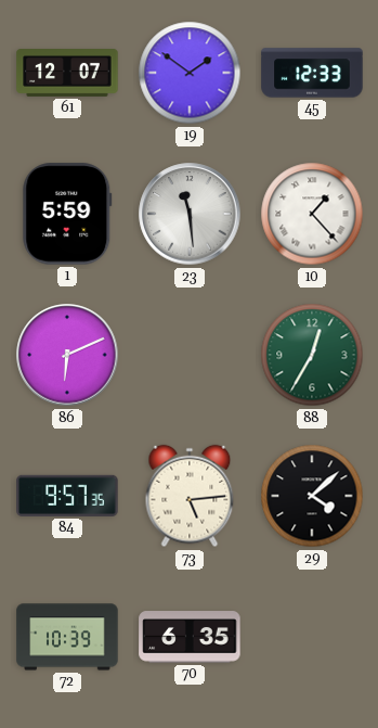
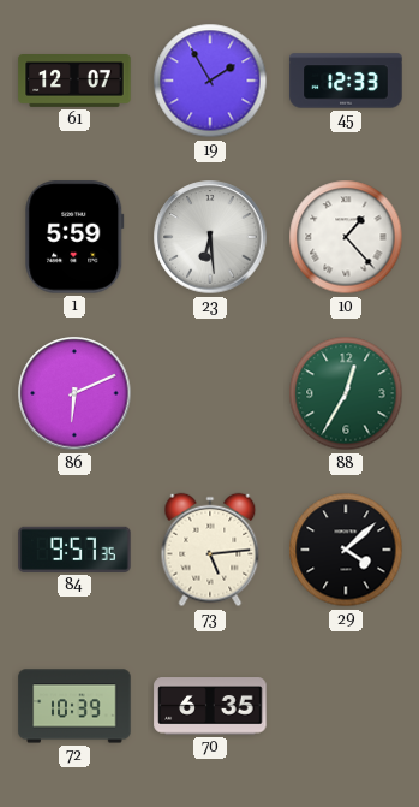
19: 1:51 -> 1:55 (210, 81)
23: 11:29 -> 6:29 (210, 237)
